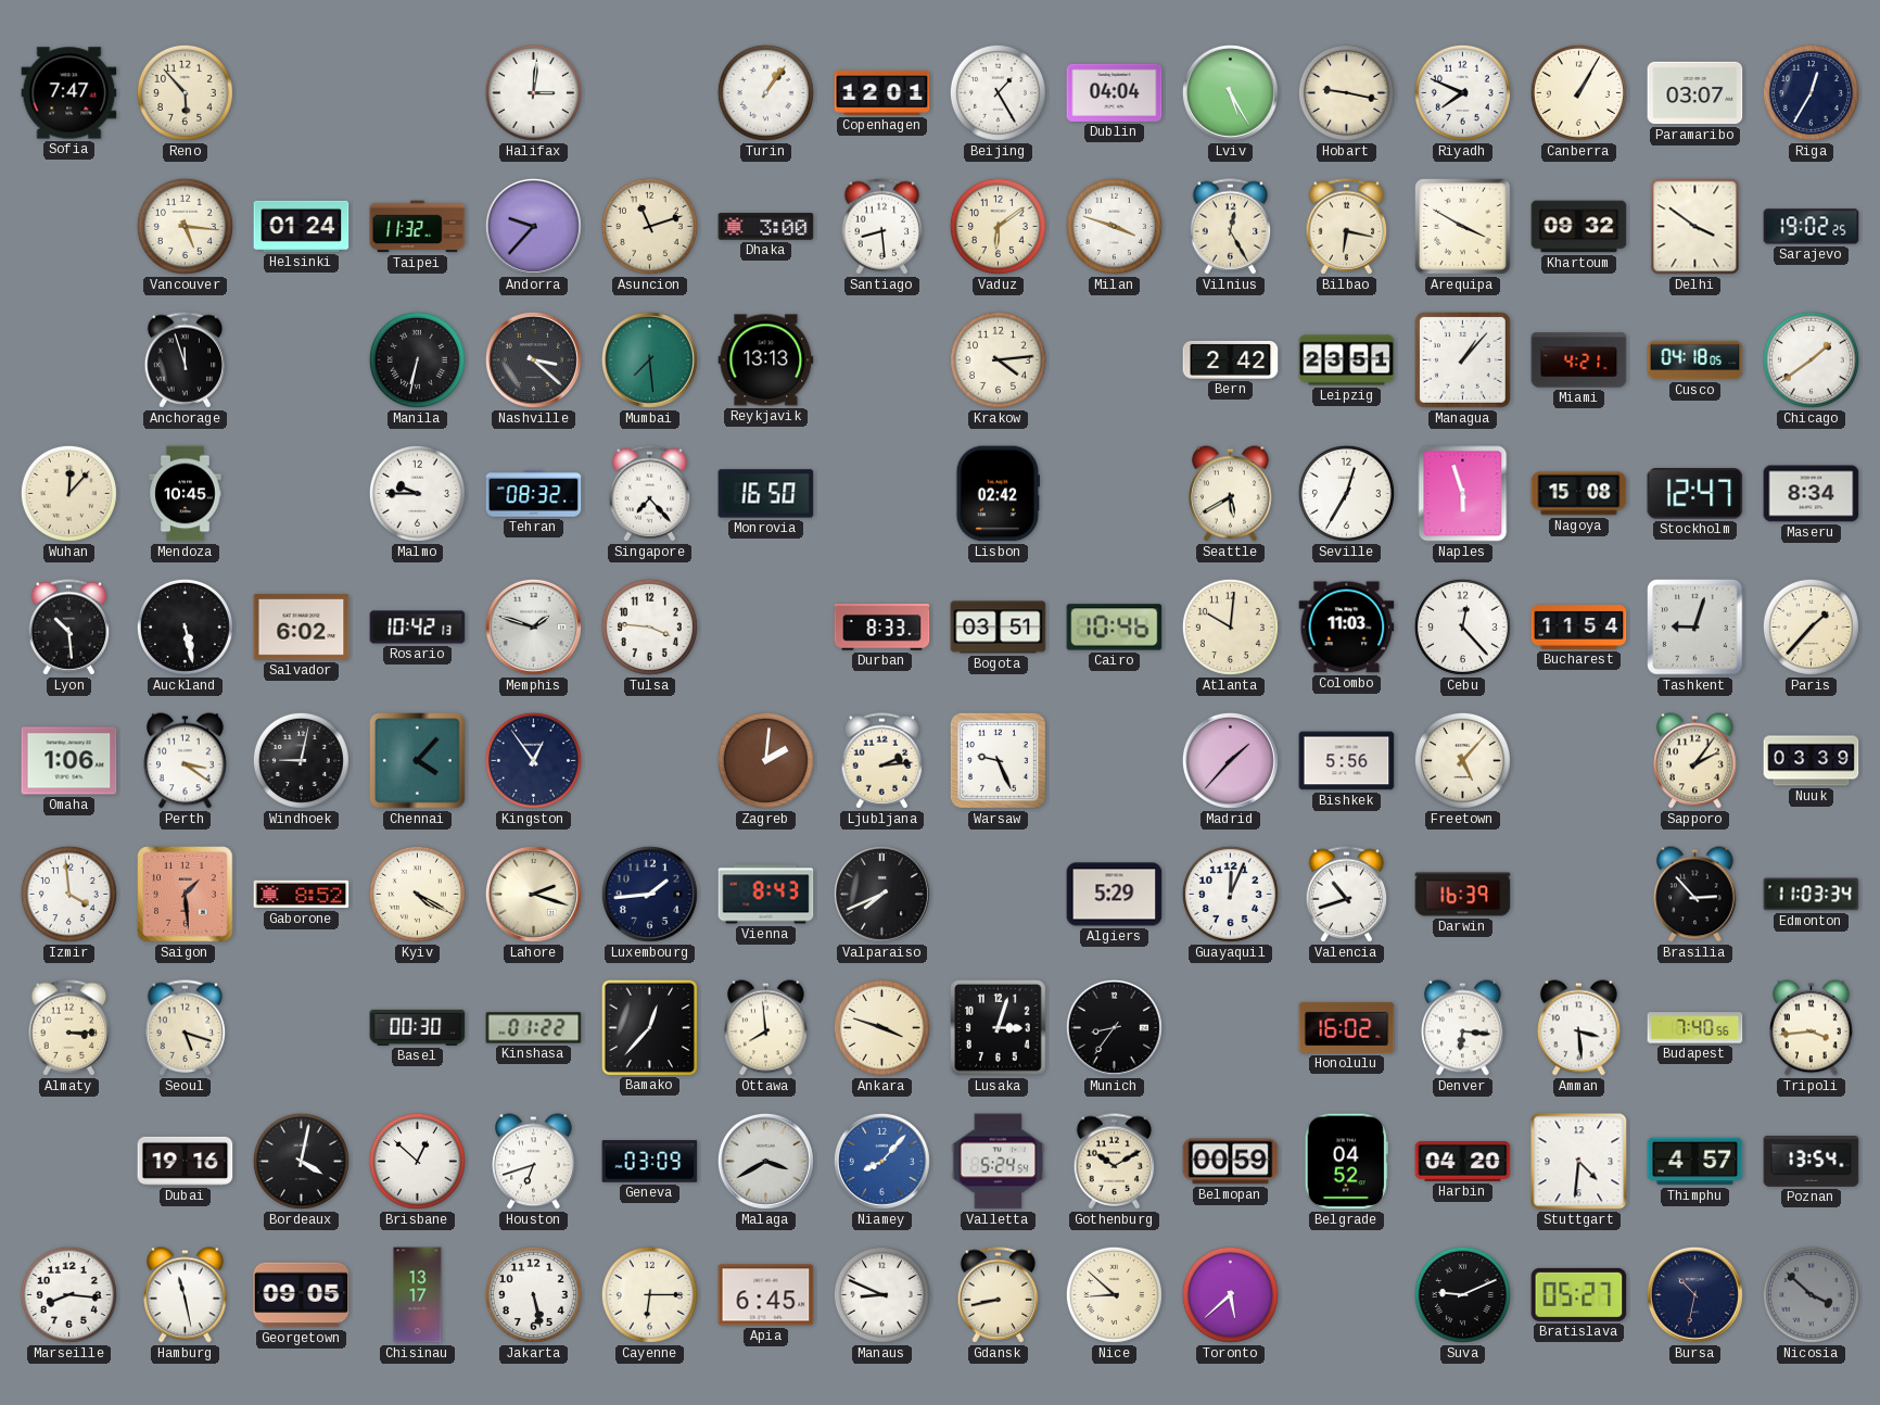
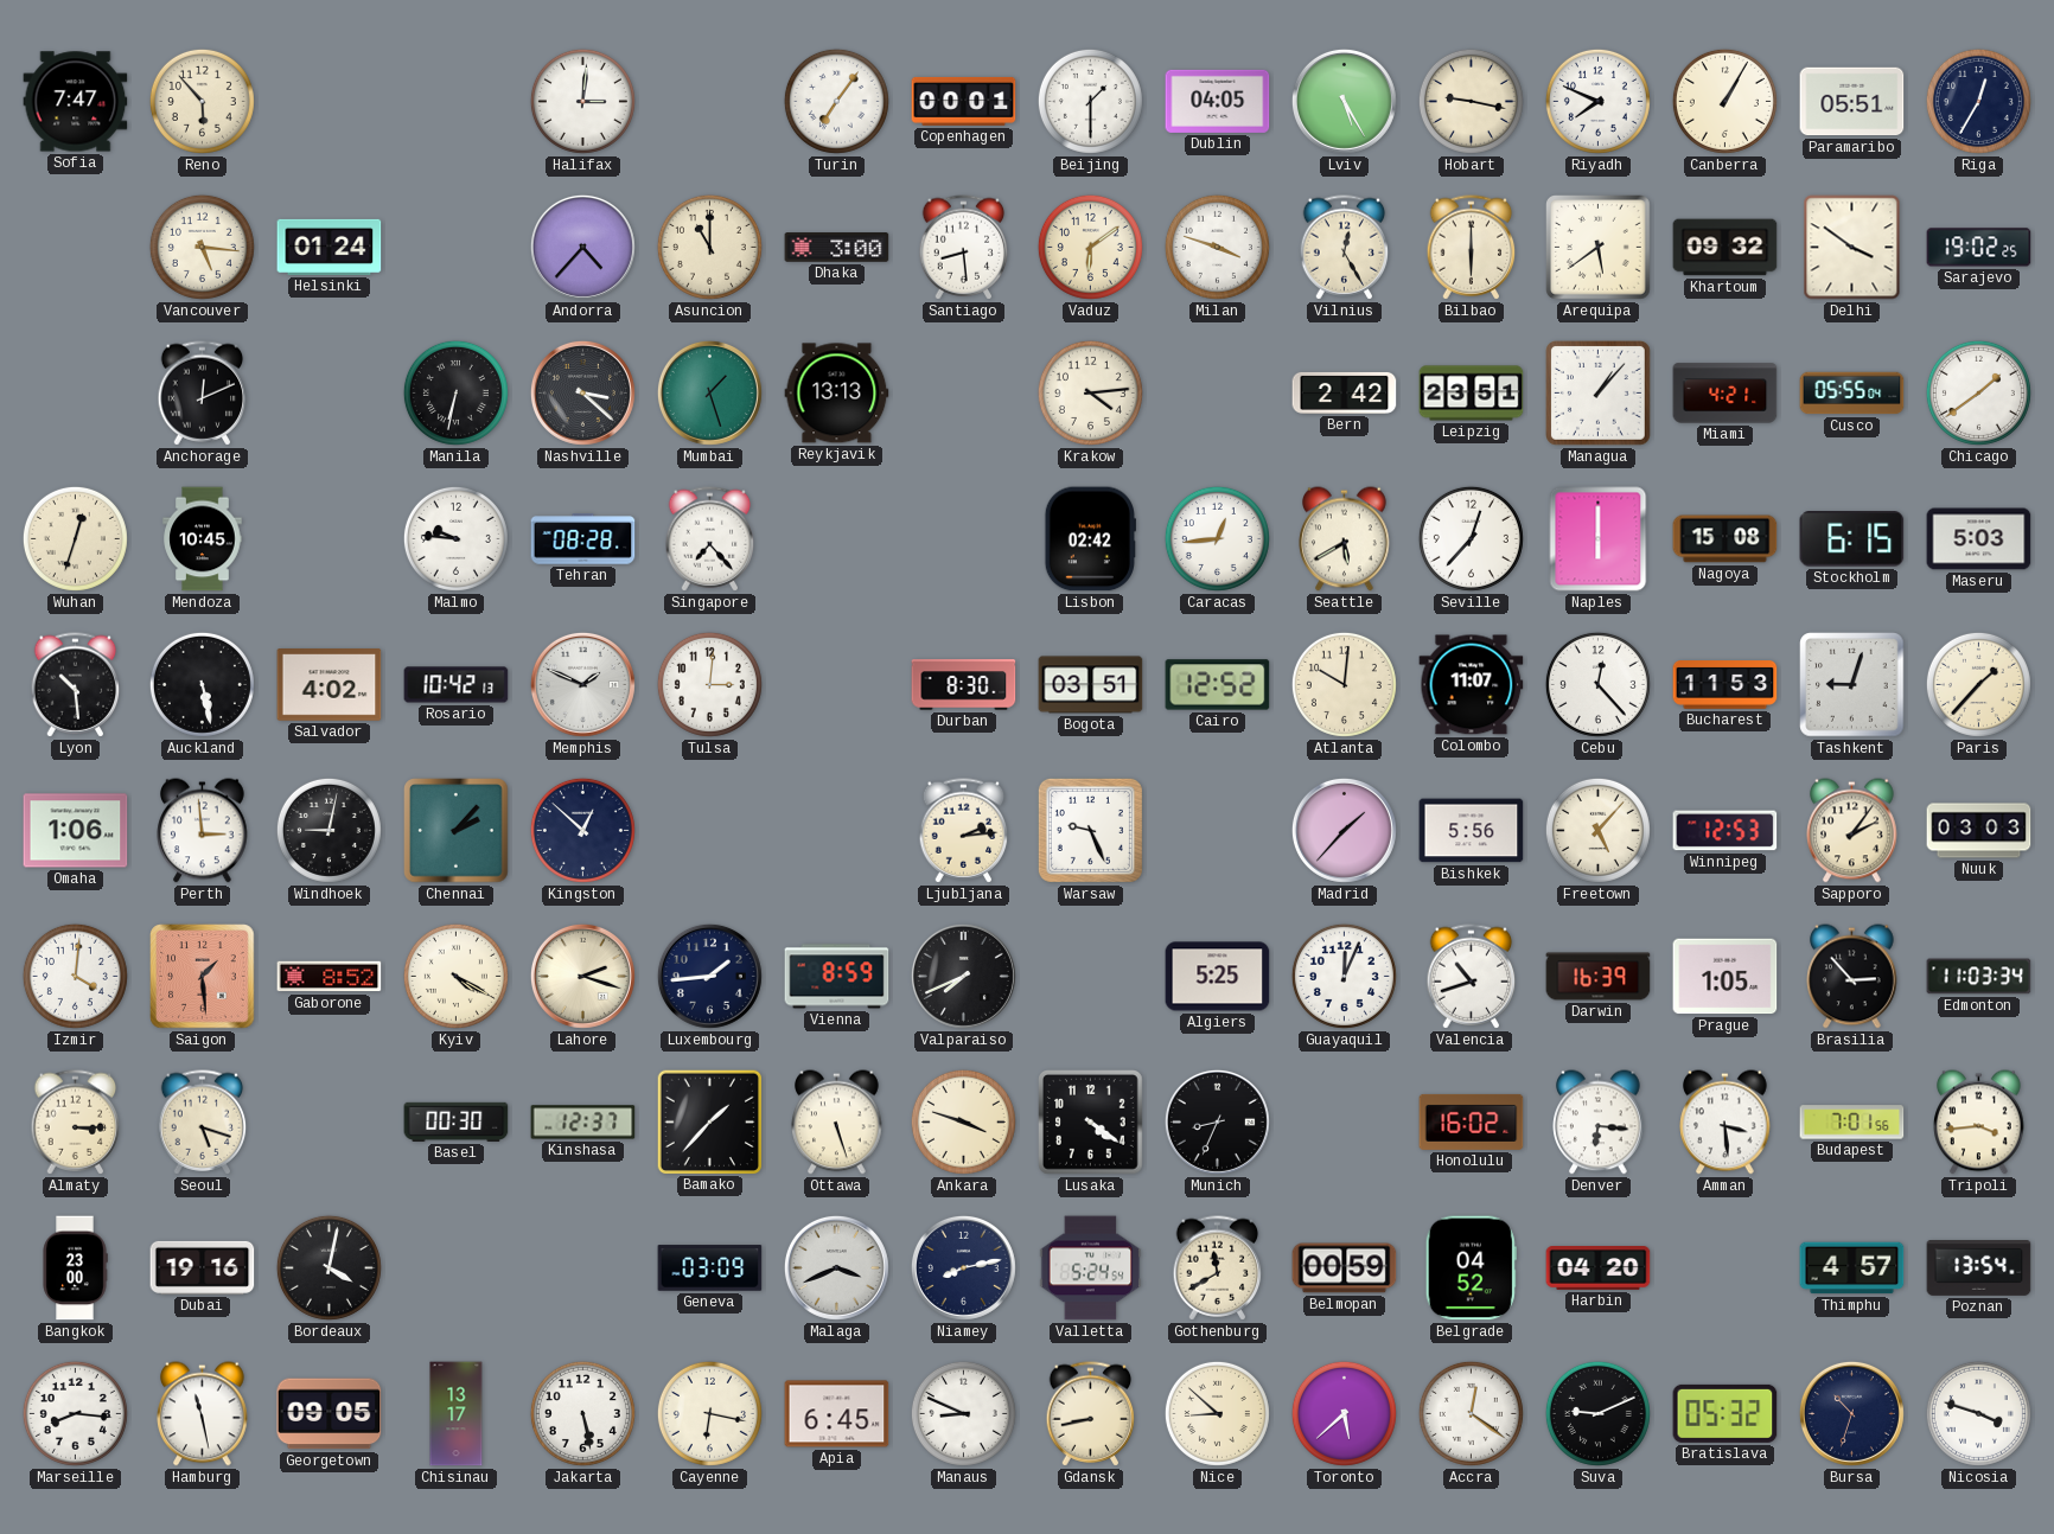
Turin: 1:06 -> 7:06 (836, 101)
Copenhagen: 12:01 -> 00:01 (964, 101)
Beijing: 1:25 -> 1:30 (1090, 101)
Dublin: 04:04 -> 04:05 (1218, 101)
Paramaribo: 03:07 -> 05:51 (1852, 102)
Taipei: 11:32 -> none (418, 227)
Andorra: 9:37 -> 4:37 (582, 247)
Asuncion: 11:12 -> 11:00 (709, 247)
Bilbao: 6:17 -> 6:00 (1472, 248)
Arequipa: 3:50 -> 5:39 (1599, 248)
Anchorage: 11:57 -> 12:11 (203, 394)
Mumbai: 7:29 -> 1:27 (709, 392)
Cusco: 04:18 -> 05:55 (1852, 394)
Wuhan: 12:07 -> 12:33 (75, 538)
Malmo: 9:45 -> 9:46 (455, 538)
Tehran: 08:32 -> 08:28 (583, 539)
Monrovia: 16:50 -> none (766, 494)
Caracas: none -> 12:44 (1217, 538)
Seville: 12:35 -> 12:37 (1471, 538)
Naples: 5:57 -> 6:00 (1599, 539)
Stockholm: 12:47 -> 6:15 (1852, 539)
Maseru: 8:34 -> 5:03 (1979, 539)
Salvador: 6:02 -> 4:02 (330, 685)
Memphis: 1:48 -> 1:49 (582, 684)
Tulsa: 3:46 -> 3:01 (709, 684)
Durban: 8:33 -> 8:30 (964, 685)
Cairo: 10:46 -> 12:52 (1218, 685)
Colombo: 11:03 -> 11:07 (1472, 685)
Bucharest: 11:54 -> 11:53 (1726, 685)
Perth: 3:21 -> 2:59 (203, 831)
Chennai: 4:07 -> 2:07 (457, 831)
Kingston: 12:54 -> 12:52 (582, 830)
Zagreb: 2:01 -> none (765, 760)
Winnipeg: none -> 12:53 (1726, 831)
Nuuk: 03:39 -> 03:03 (1979, 831)
Izmir: 3:59 -> 4:01 (75, 976)
Vienna: 8:43 -> 8:59 (837, 977)
Algiers: 5:29 -> 5:25 (1218, 977)
Prague: none -> 1:05 (1726, 977)
Kinshasa: 01:22 -> 12:37 (583, 1123)
Bamako: 12:37 -> 1:37 (709, 1121)
Ottawa: 7:59 -> 5:27 (837, 1123)
Lusaka: 3:03 -> 4:21 (1091, 1123)
Munich: 8:36 -> 8:34 (1217, 1121)
Budapest: 7:40 -> 7:01 (1852, 1123)
Bangkok: none -> 23:00 (75, 1268)
Brisbane: 12:52 -> none (417, 1161)
Houston: 6:42 -> none (534, 1162)
Malaga: 3:40 -> 3:41 (836, 1267)
Niamey: 8:07 -> 8:13 (963, 1267)
Niamey dial: blue -> navy (963, 1267)
Gothenburg: 10:10 -> 11:40 (1218, 1268)
Stuttgart: 4:31 -> none (1579, 1162)
Cayenne: 6:15 -> 6:17 (709, 1413)
Accra: none -> 12:21 (1471, 1413)
Bratislava: 05:27 -> 05:32 (1726, 1413)
Bursa: 10:32 -> 10:33 (1851, 1413)
Nicosia: 3:52 -> 3:48 (1978, 1413)
Nicosia dial: grey -> white (1978, 1413)
